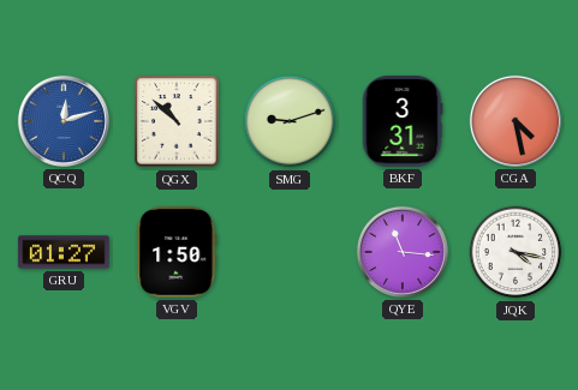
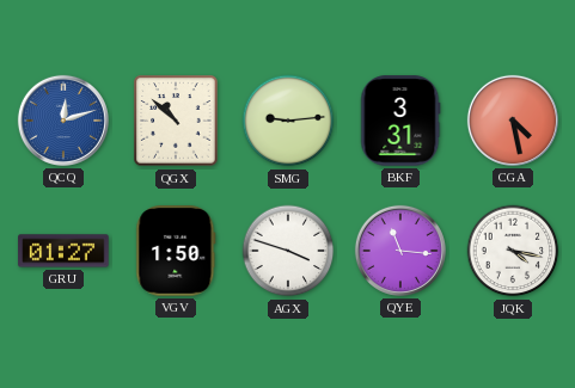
SMG: 9:12 -> 9:14 (288, 121)
AGX: none -> 3:48 (288, 251)
